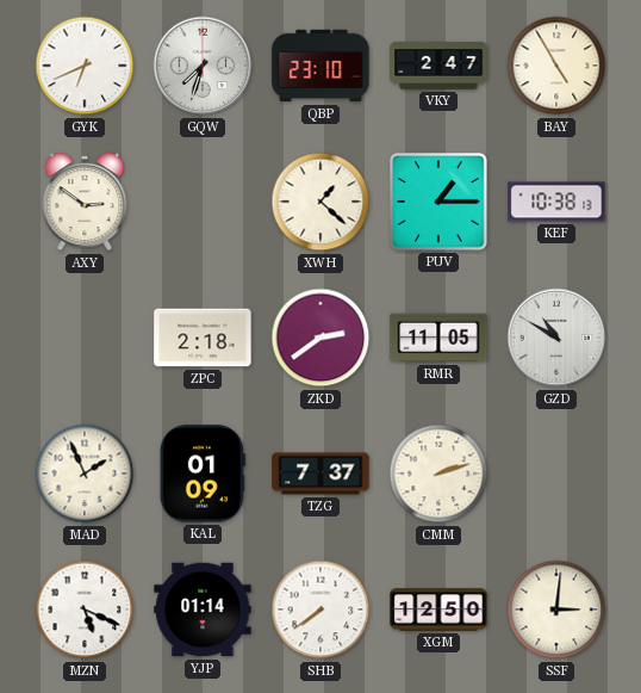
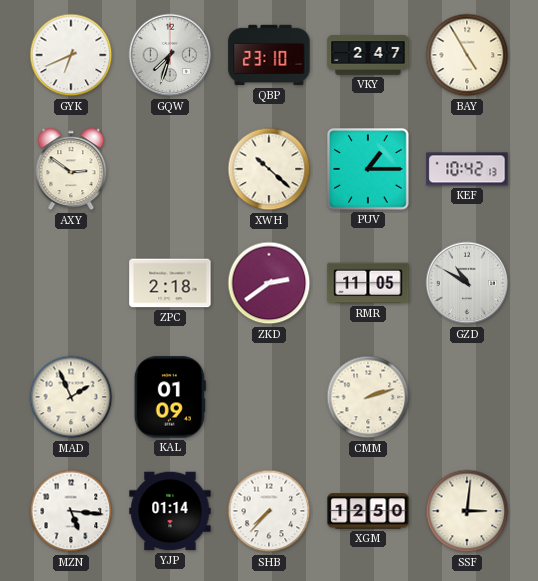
XWH: 1:22 -> 10:22 (269, 169)
KEF: 10:38 -> 10:42 (467, 169)
TZG: 7:37 -> none (320, 474)
MZN: 5:19 -> 5:16 (71, 511)
SHB: 7:39 -> 7:37 (269, 511)
